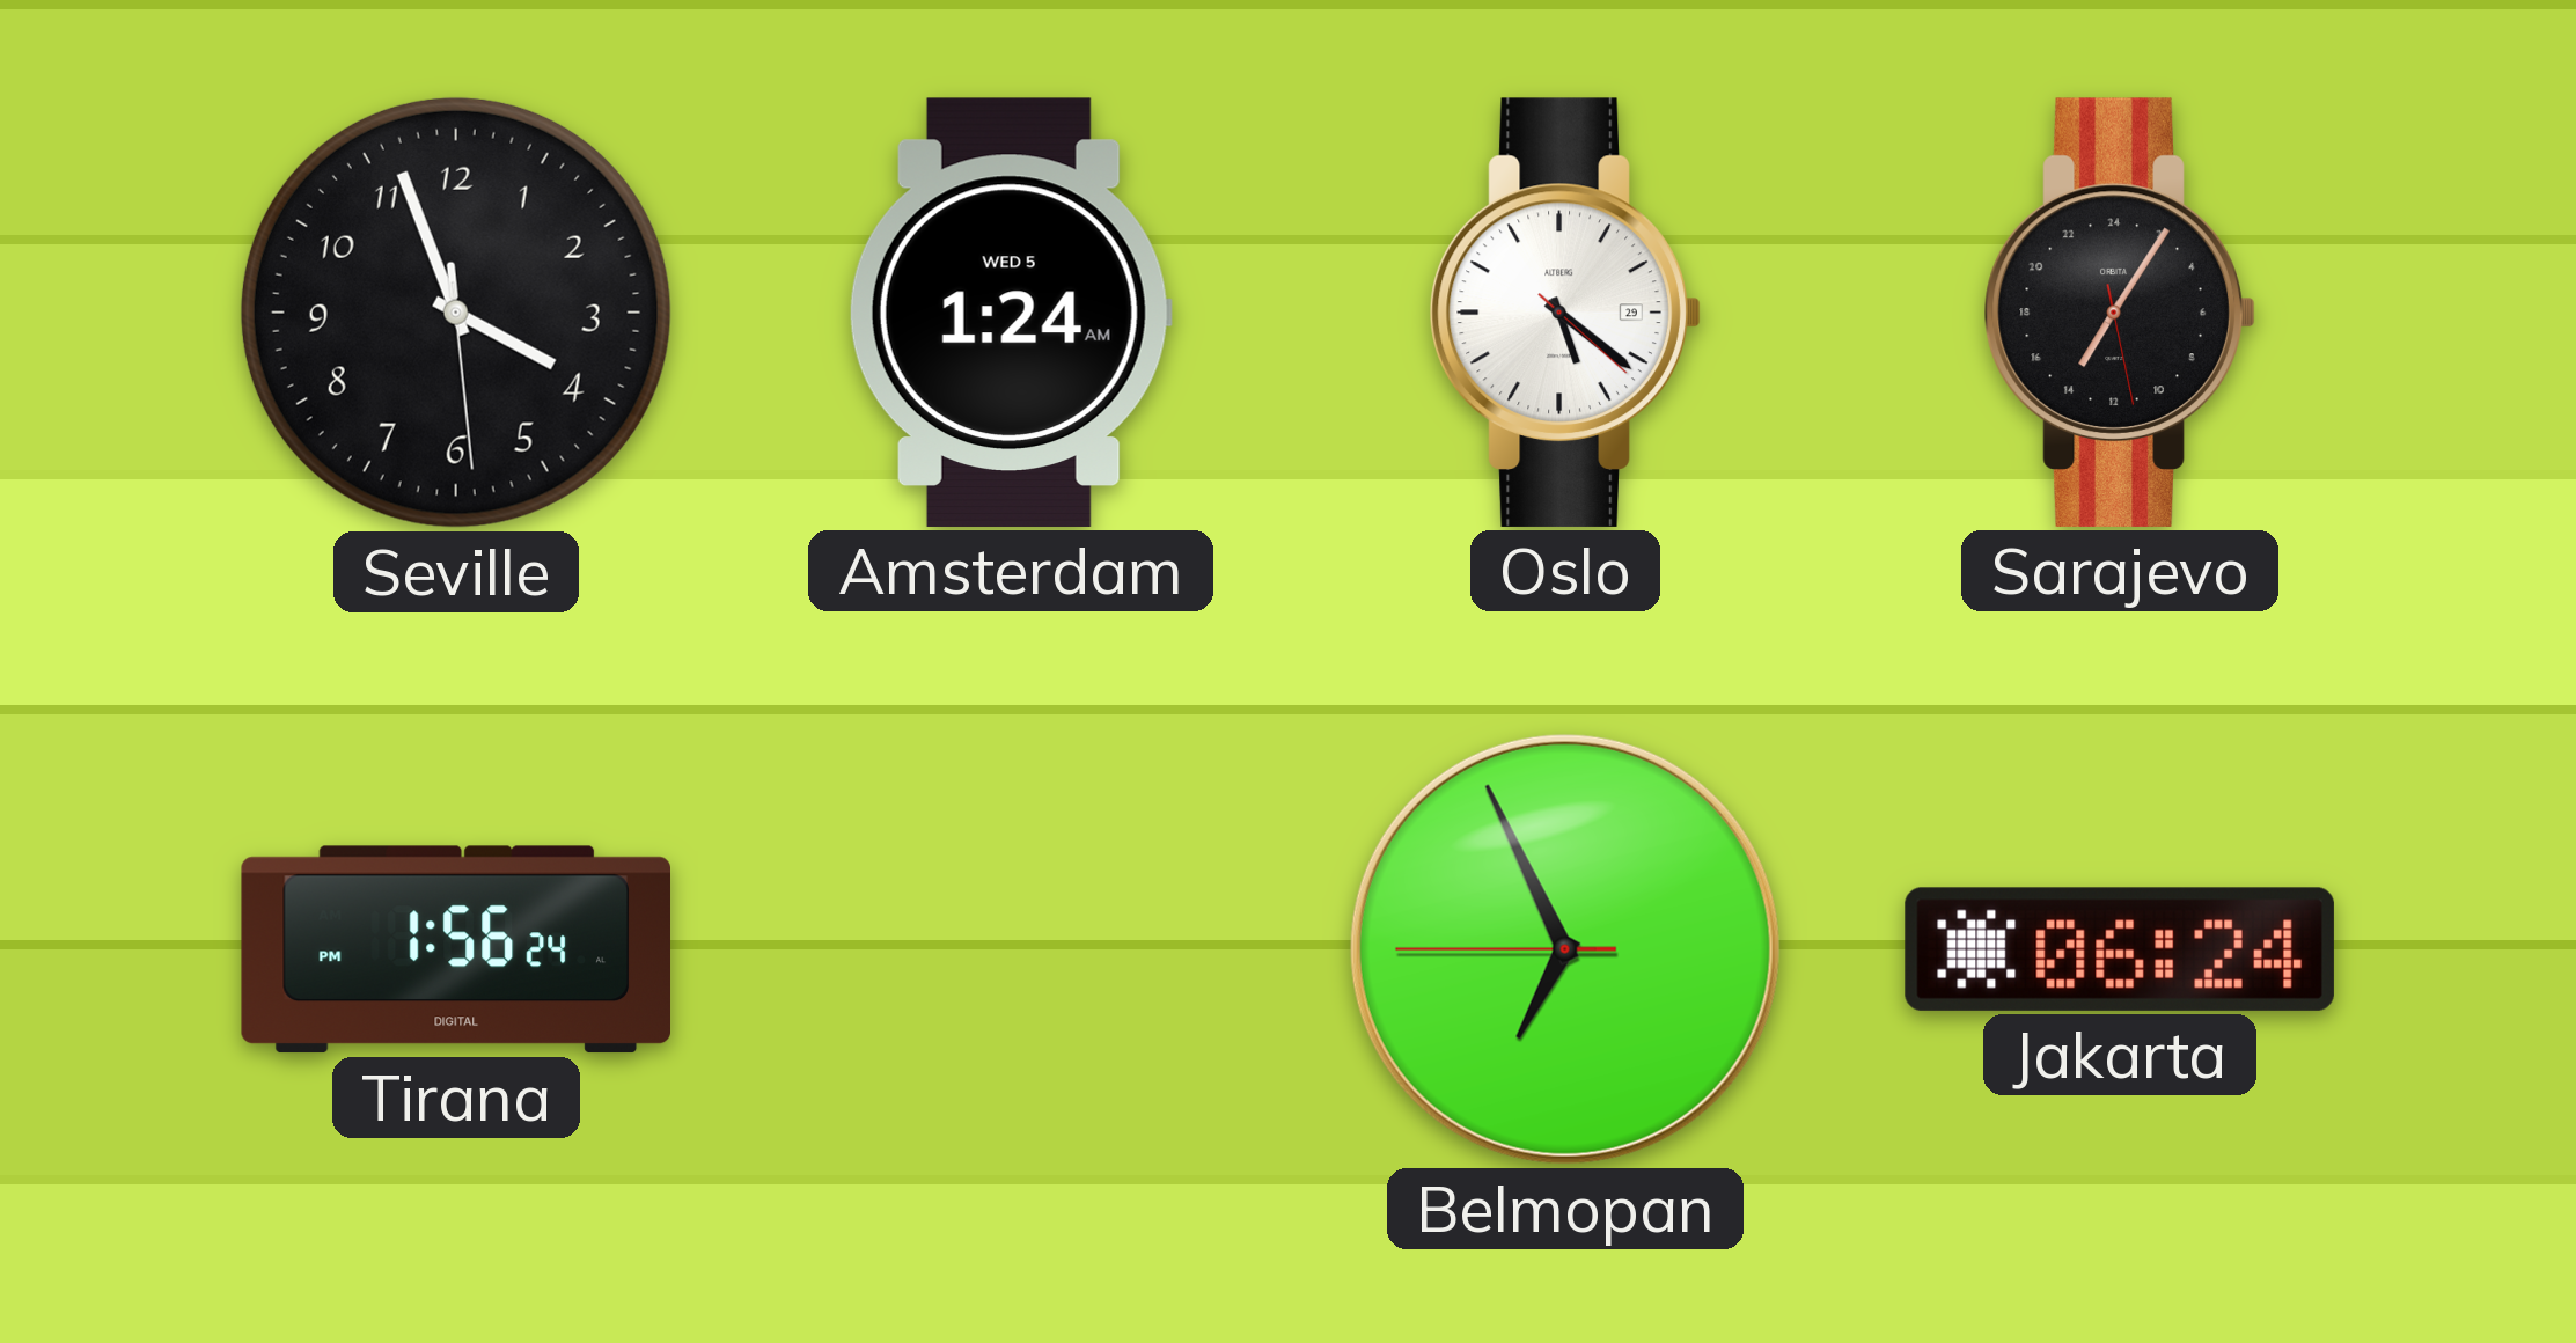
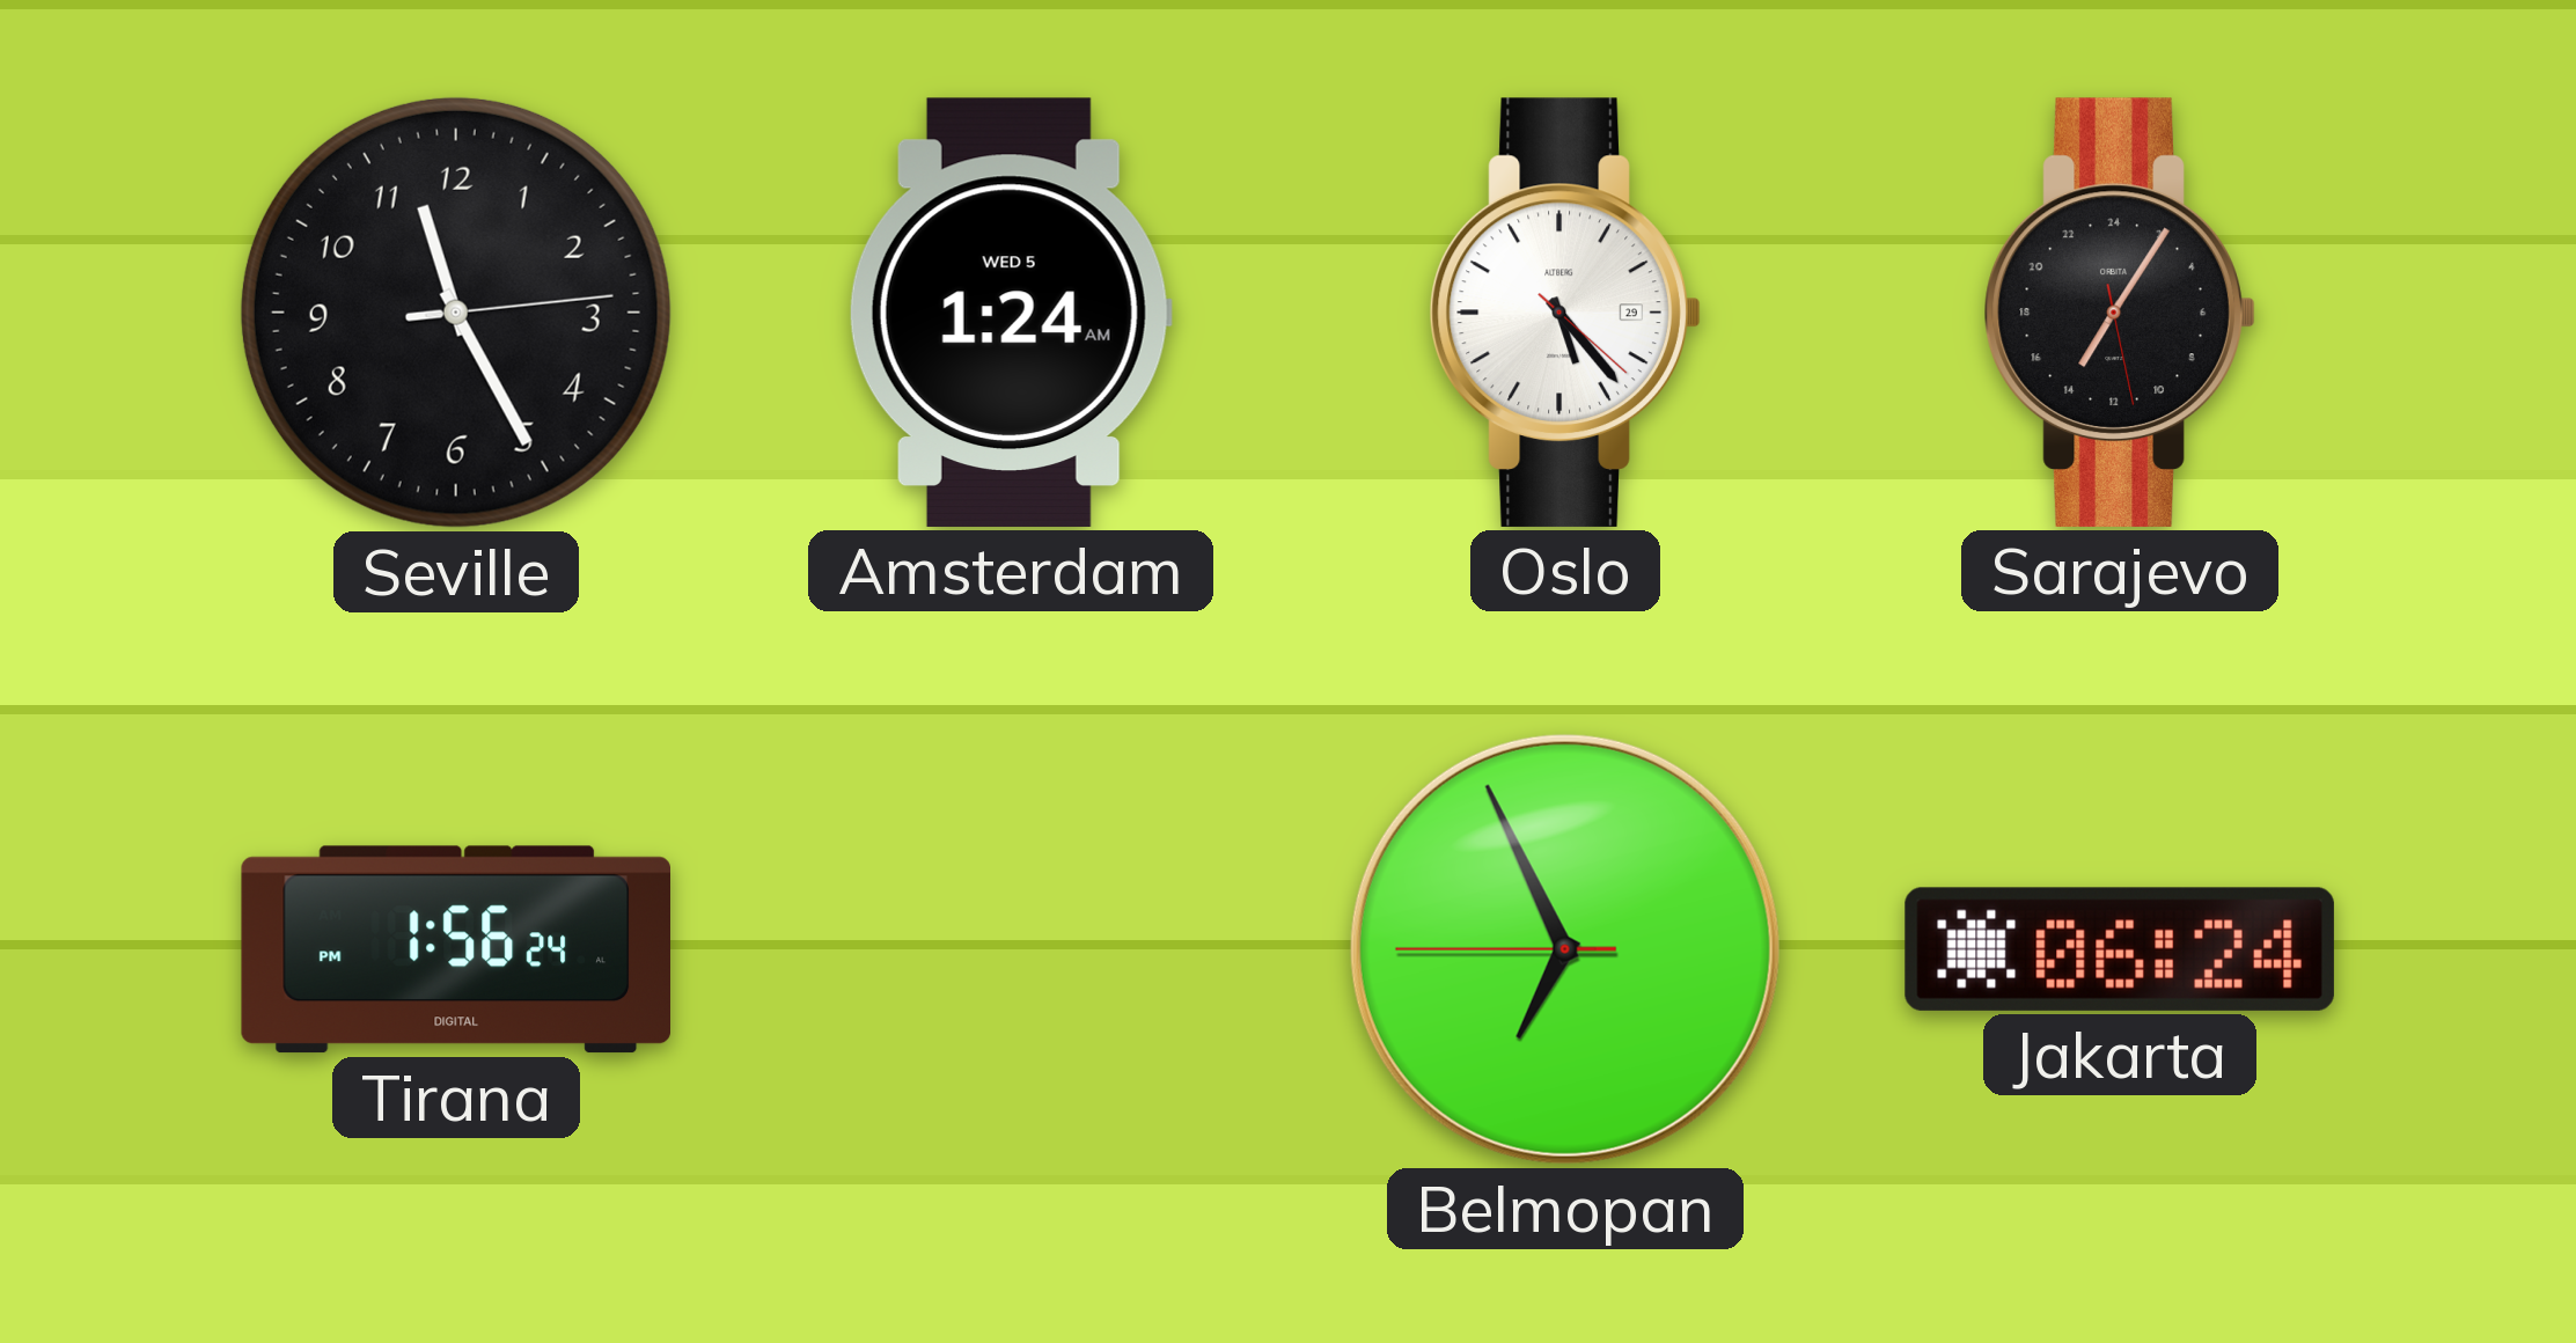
Seville: 3:56 -> 11:25 (456, 313)
Oslo: 5:21 -> 5:23 (1565, 313)
